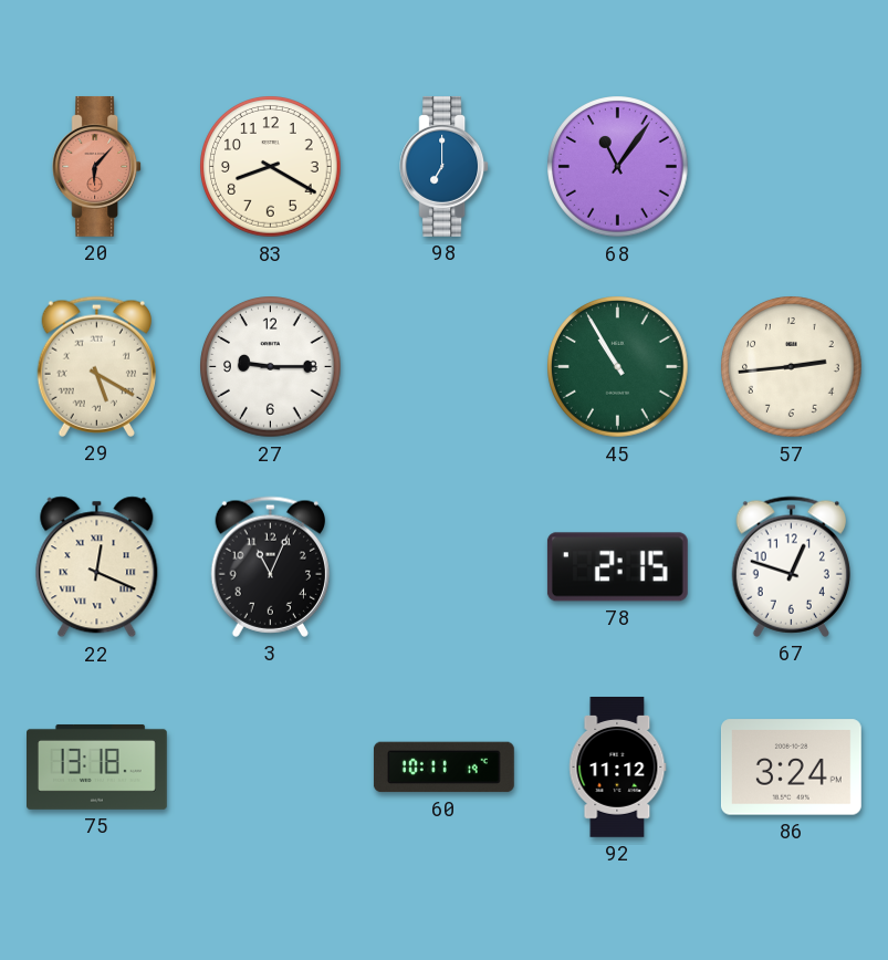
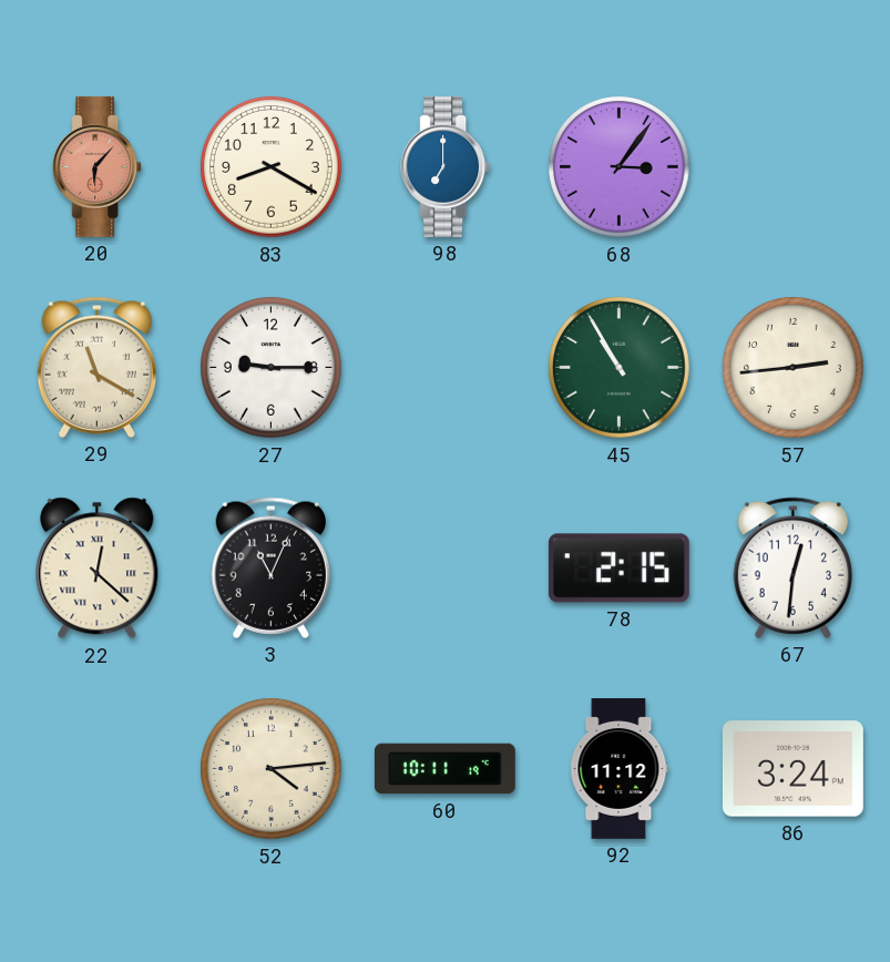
68: 11:06 -> 3:06 (620, 167)
29: 5:20 -> 11:20 (96, 367)
22: 12:19 -> 12:22 (98, 569)
67: 12:48 -> 12:31 (792, 567)
75: 13:18 -> none (97, 766)
52: none -> 4:14 (272, 769)
